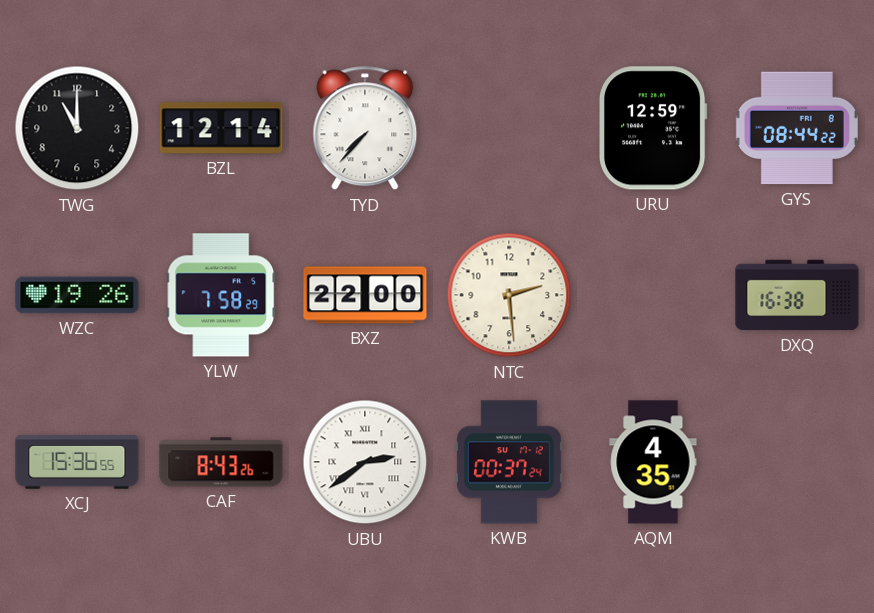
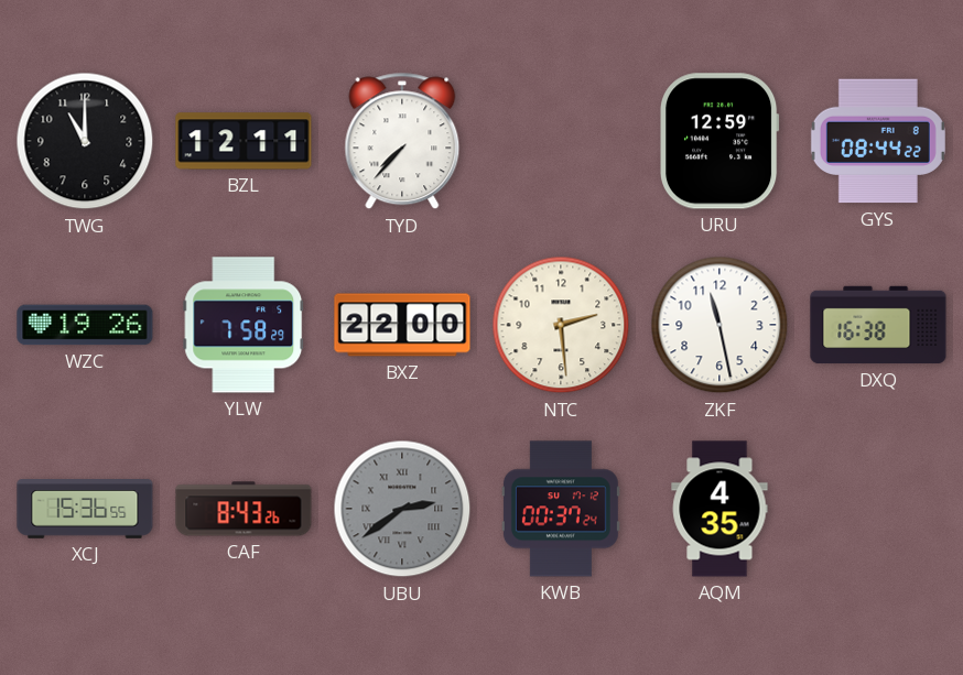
BZL: 12:14 -> 12:11 (244, 141)
ZKF: none -> 11:28 (719, 325)
UBU dial: white -> grey (402, 509)
